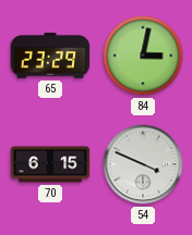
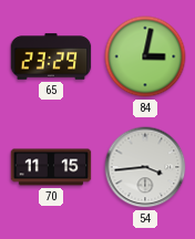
70: 6:15 -> 11:15 (51, 167)
54: 3:49 -> 3:44 (145, 167)
